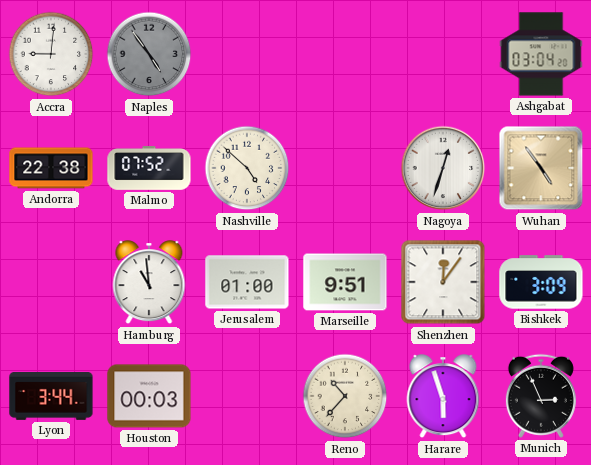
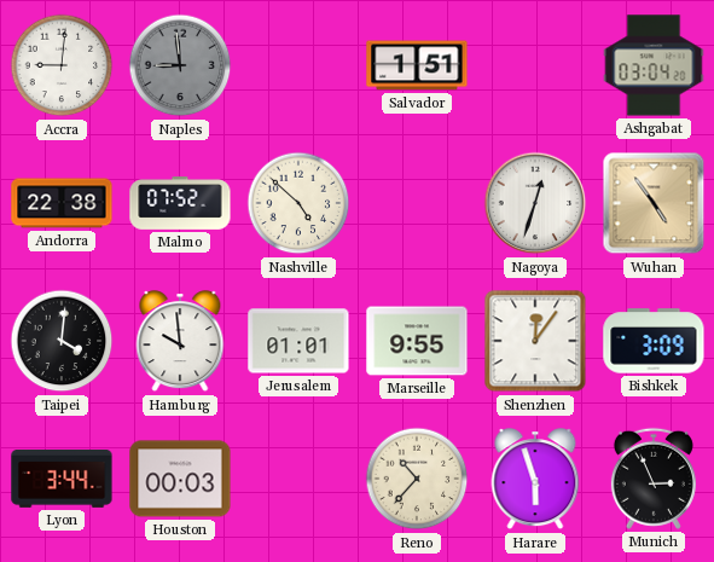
Naples: 4:54 -> 8:59 (180, 65)
Salvador: none -> 1:51 (417, 65)
Taipei: none -> 4:01 (62, 341)
Hamburg: 10:59 -> 9:59 (180, 342)
Jerusalem: 01:00 -> 01:01 (298, 341)
Marseille: 9:51 -> 9:55 (417, 341)
